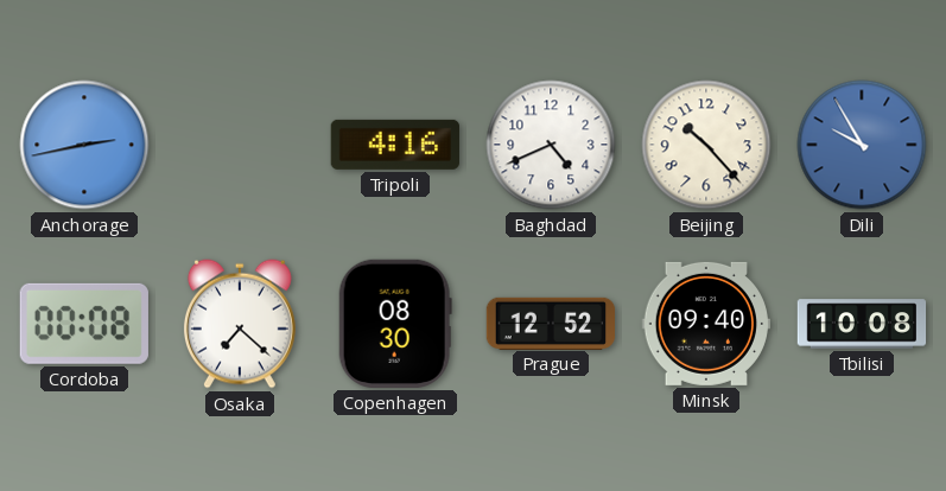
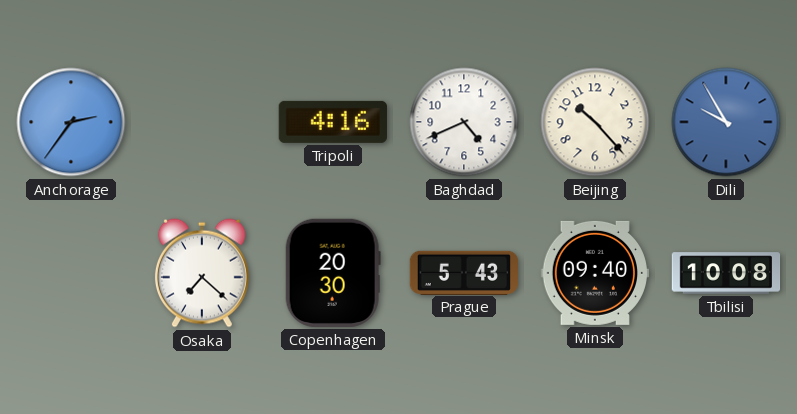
Anchorage: 2:43 -> 2:36 (71, 122)
Cordoba: 00:08 -> none (84, 324)
Copenhagen: 08:30 -> 20:30 (333, 273)
Prague: 12:52 -> 5:43 (464, 272)
